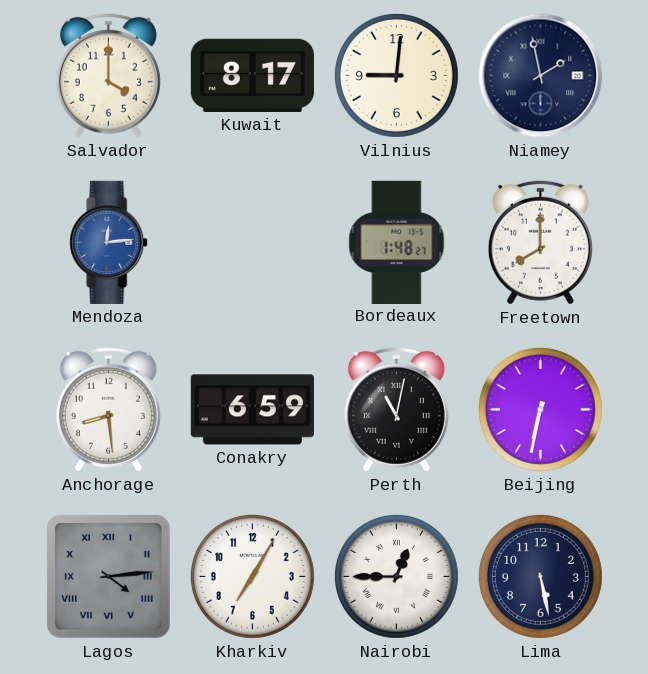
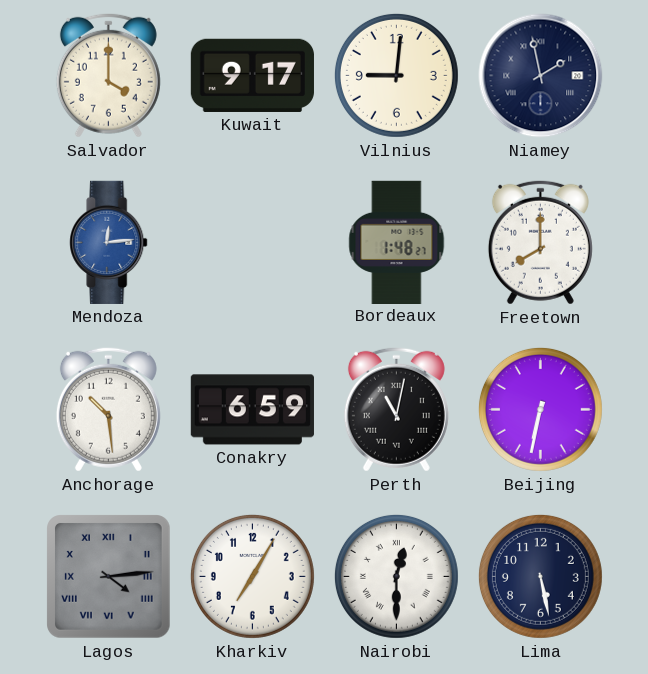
Kuwait: 8:17 -> 9:17 (252, 75)
Anchorage: 8:29 -> 10:29 (108, 409)
Nairobi: 12:45 -> 12:30 (396, 576)
